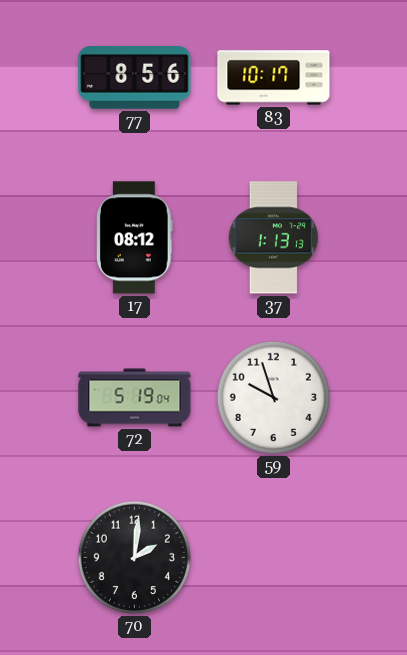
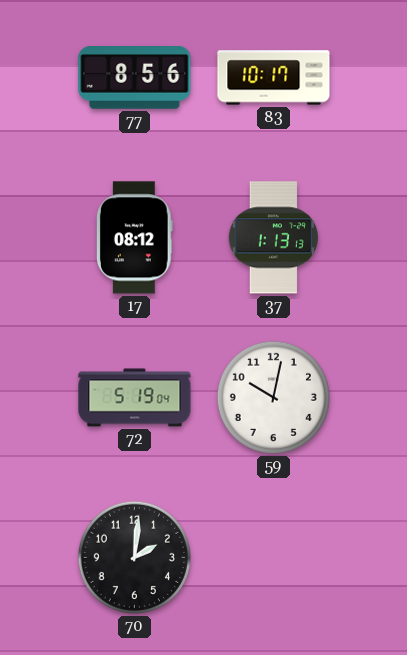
59: 9:57 -> 10:02 (273, 397)
